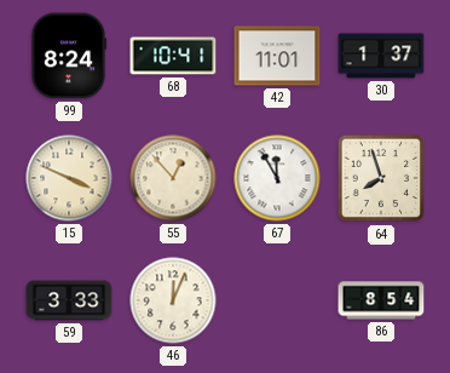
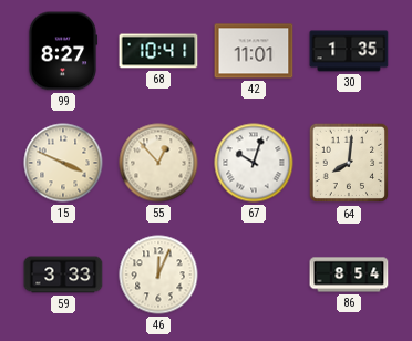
99: 8:24 -> 8:27 (63, 51)
30: 1:37 -> 1:35 (349, 51)
67: 11:55 -> 10:03 (254, 163)
64: 7:57 -> 8:01 (349, 163)
